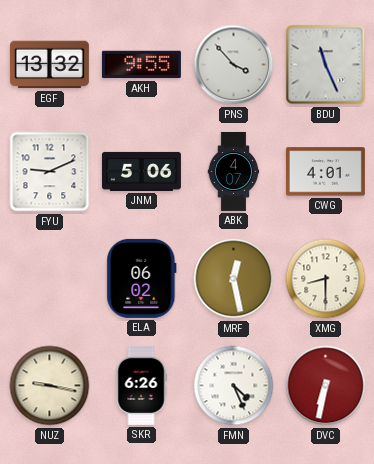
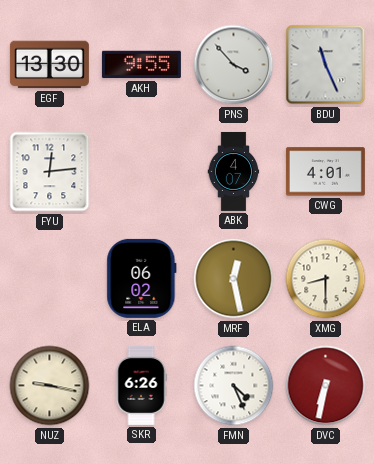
EGF: 13:32 -> 13:30 (49, 65)
FYU: 9:11 -> 12:14 (50, 172)
JNM: 5:06 -> none (141, 171)
